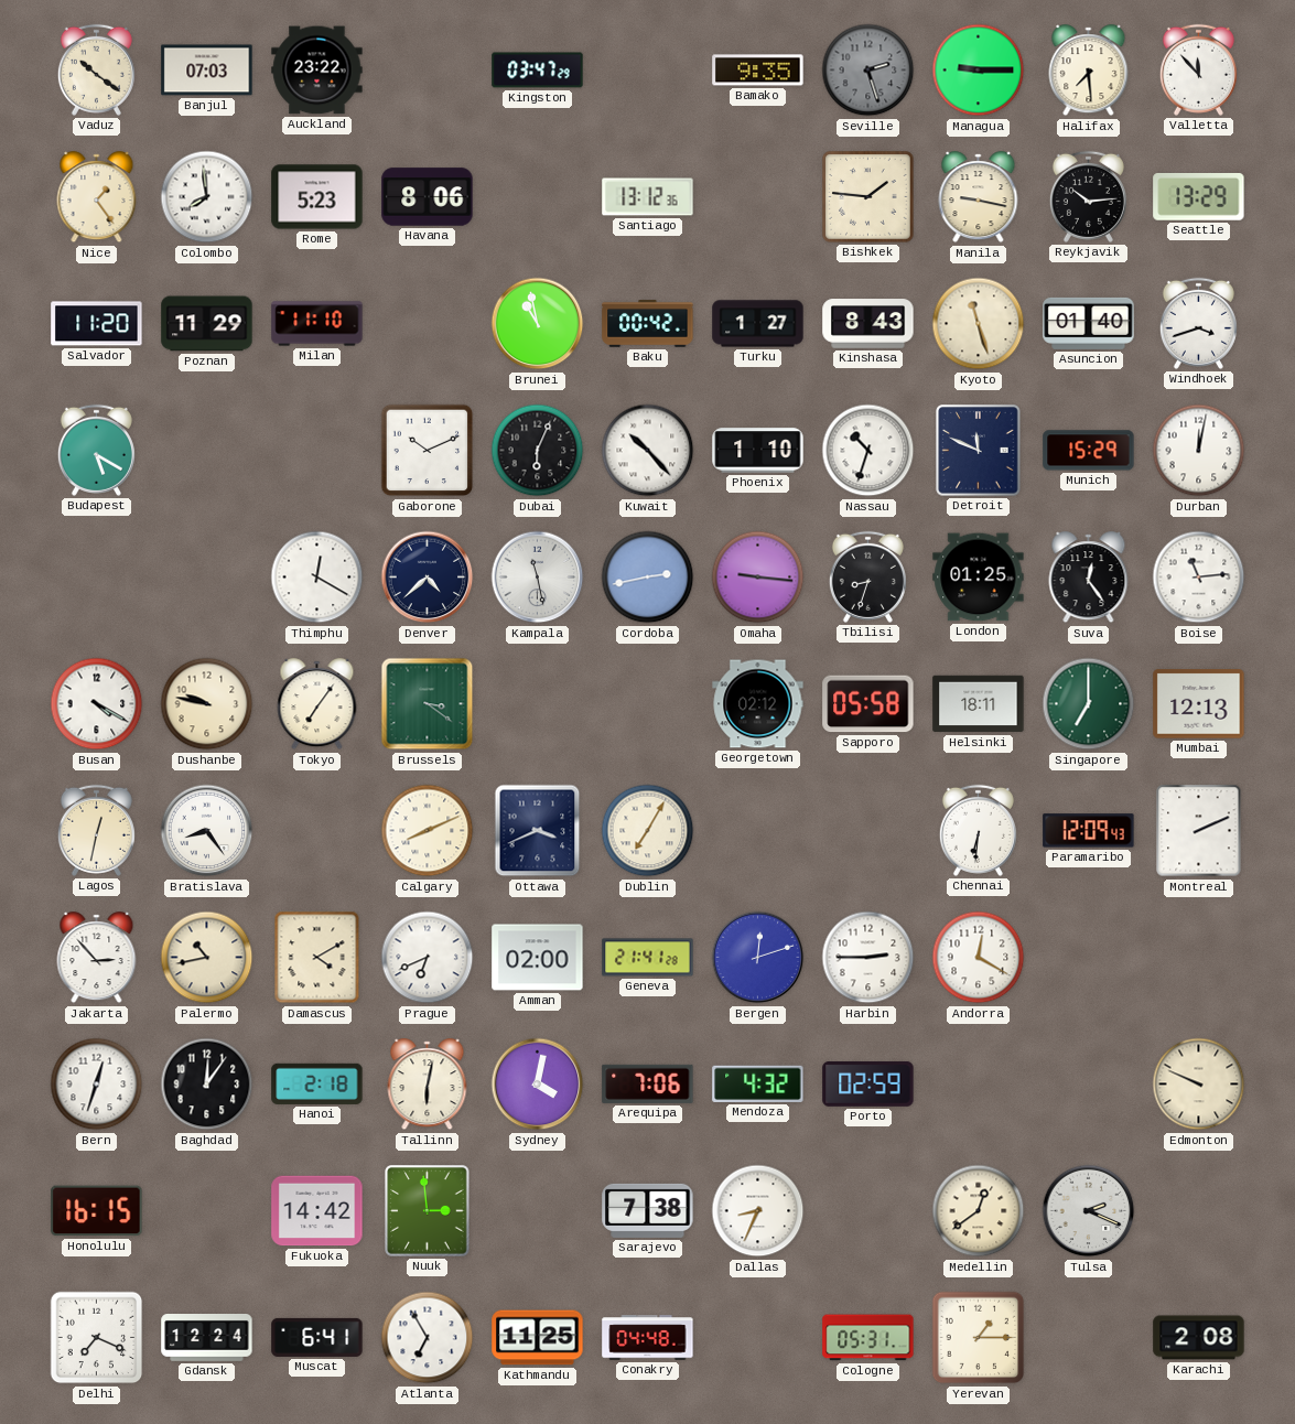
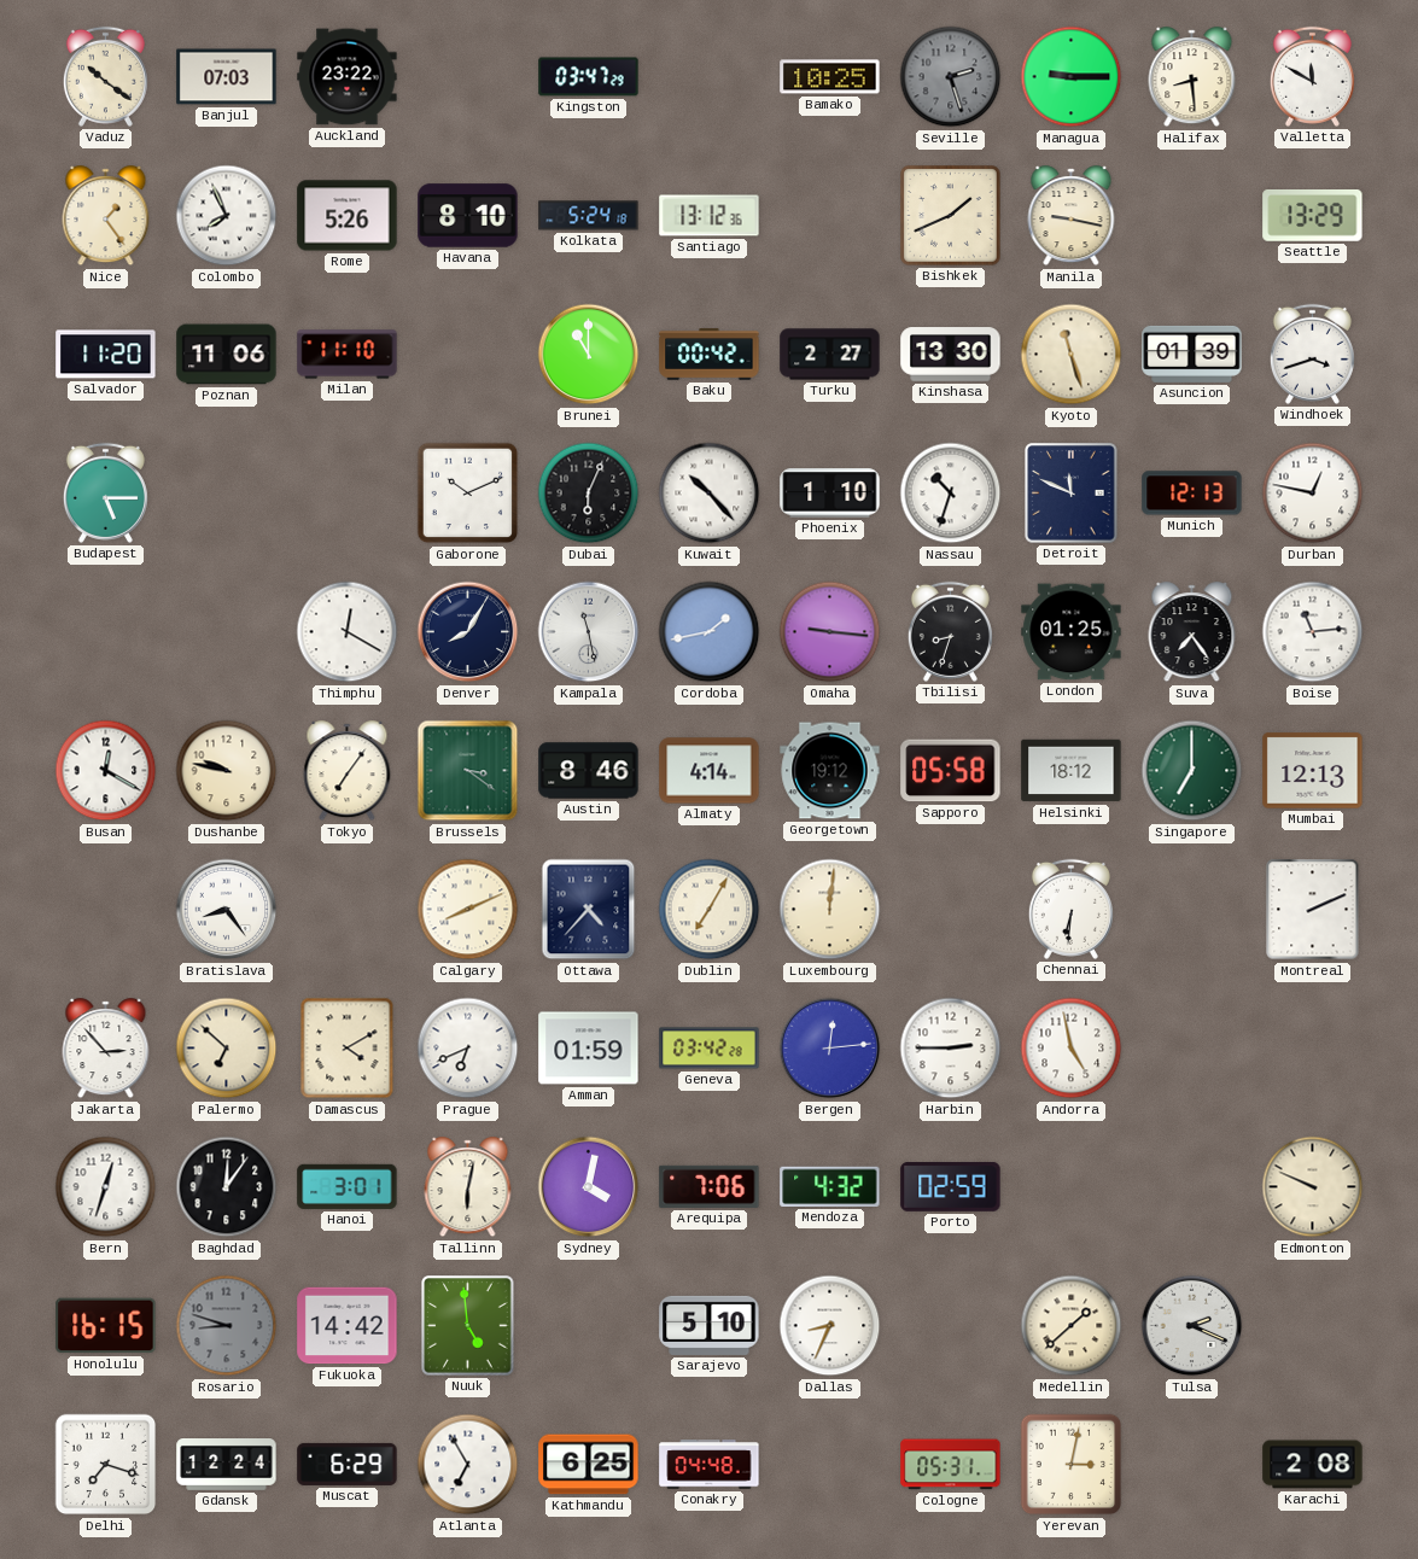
Bamako: 9:35 -> 10:25 (830, 77)
Halifax: 7:29 -> 8:29 (1192, 77)
Valletta: 11:53 -> 11:50 (1312, 76)
Colombo: 7:59 -> 7:56 (227, 216)
Rome: 5:23 -> 5:26 (348, 216)
Havana: 8:06 -> 8:10 (468, 216)
Kolkata: none -> 5:24 (589, 216)
Bishkek: 1:46 -> 1:41 (951, 216)
Reykjavik: 10:14 -> none (1088, 196)
Poznan: 11:29 -> 11:06 (227, 355)
Brunei: 10:58 -> 11:00 (589, 355)
Turku: 1:27 -> 2:27 (830, 355)
Kinshasa: 8:43 -> 13:30 (951, 355)
Asuncion: 01:40 -> 01:39 (1192, 354)
Budapest: 5:20 -> 5:15 (105, 492)
Munich: 15:29 -> 12:13 (1192, 494)
Durban: 12:02 -> 12:47 (1313, 494)
Denver: 4:38 -> 8:05 (468, 632)
Cordoba: 2:43 -> 1:43 (710, 632)
Suva: 12:24 -> 7:24 (1192, 632)
Busan: 4:20 -> 12:20 (106, 771)
Austin: none -> 8:46 (589, 771)
Almaty: none -> 4:14 (710, 771)
Georgetown: 02:12 -> 19:12 (830, 771)
Helsinki: 18:11 -> 18:12 (1072, 771)
Lagos: 12:32 -> none (96, 830)
Ottawa: 3:41 -> 4:37 (589, 910)
Luxembourg: none -> 12:01 (830, 910)
Paramaribo: 12:09 -> none (1089, 831)
Palermo: 10:43 -> 6:52 (227, 1049)
Amman: 02:00 -> 01:59 (589, 1049)
Geneva: 21:41 -> 03:42 (710, 1049)
Bergen: 12:12 -> 12:14 (830, 1049)
Andorra: 12:20 -> 4:58 (1072, 1049)
Hanoi: 2:18 -> 3:01 (348, 1186)
Rosario: none -> 8:48 (227, 1326)
Nuuk: 2:59 -> 4:59 (468, 1326)
Sarajevo: 7:38 -> 5:10 (710, 1325)
Medellin: 12:39 -> 1:38 (1072, 1326)
Delhi: 7:19 -> 7:18 (106, 1465)
Muscat: 6:41 -> 6:29 (348, 1464)
Kathmandu: 11:25 -> 6:25 (589, 1465)
Yerevan: 1:15 -> 3:02 (1072, 1465)
